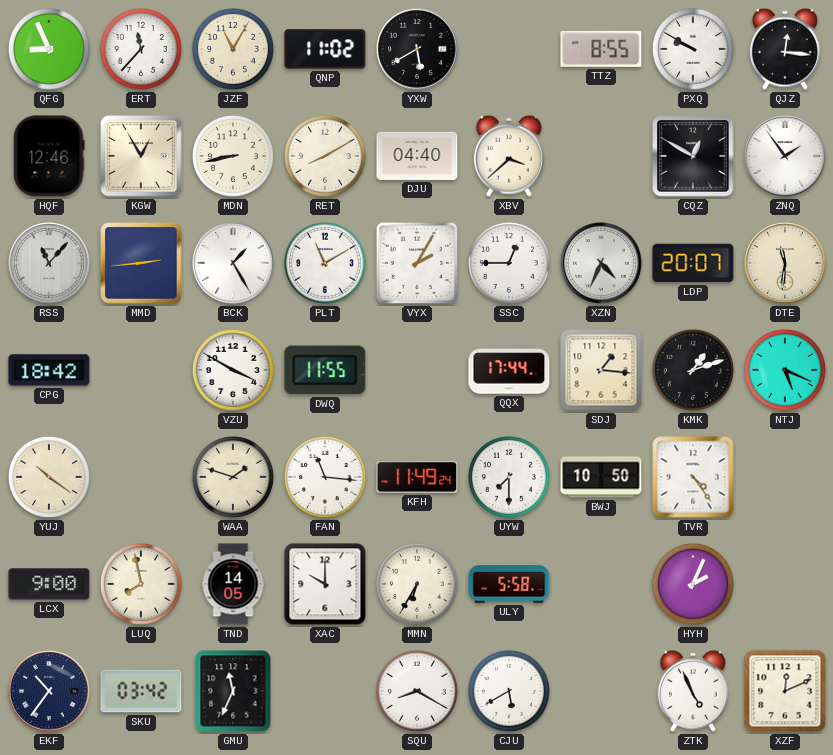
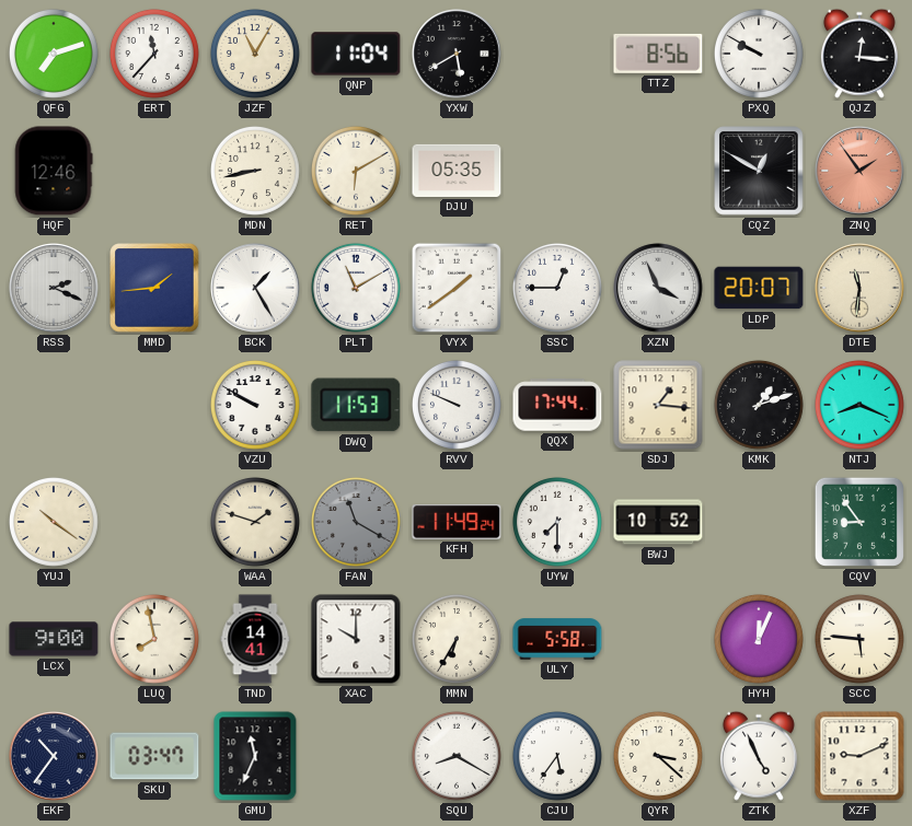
QFG: 8:56 -> 7:12 (54, 54)
QNP: 11:02 -> 11:04 (356, 54)
TTZ: 8:55 -> 8:56 (658, 54)
KGW: 12:55 -> none (141, 156)
RET: 8:10 -> 6:10 (356, 171)
DJU: 04:40 -> 05:35 (457, 171)
XBV: 3:38 -> none (509, 156)
ZNQ dial: white -> salmon (859, 171)
RSS: 11:07 -> 2:19 (54, 288)
MMD: 2:44 -> 1:44 (154, 288)
VYX: 2:05 -> 1:39 (457, 288)
XZN: 4:34 -> 3:56 (658, 288)
CPG: 18:42 -> none (49, 370)
VZU: 3:50 -> 9:50 (255, 405)
DWQ: 11:55 -> 11:53 (356, 405)
RVV: none -> 9:49 (457, 405)
NTJ: 5:19 -> 8:19 (859, 405)
FAN: 11:16 -> 11:20 (356, 522)
FAN dial: white -> grey (356, 522)
BWJ: 10:50 -> 10:52 (658, 522)
TVR: 4:24 -> none (693, 477)
CQV: none -> 8:54 (859, 522)
TND: 14:05 -> 14:41 (255, 639)
HYH: 2:04 -> 12:04 (759, 639)
SCC: none -> 5:46 (859, 639)
SKU: 03:42 -> 03:47 (154, 756)
CJU: 5:40 -> 5:36 (557, 756)
QYR: none -> 3:22 (658, 756)
XZF: 12:11 -> 9:11 (859, 756)
